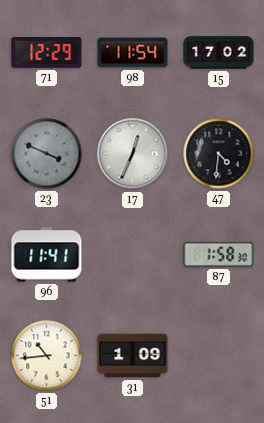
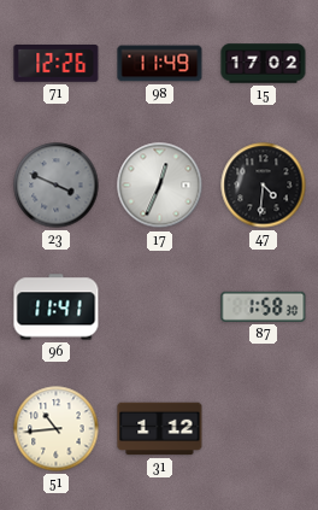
71: 12:29 -> 12:26 (57, 64)
98: 11:54 -> 11:49 (160, 64)
31: 1:09 -> 1:12 (160, 429)
